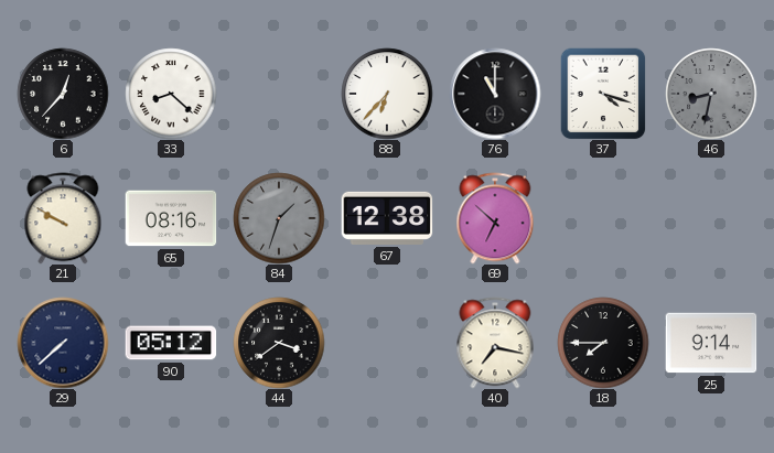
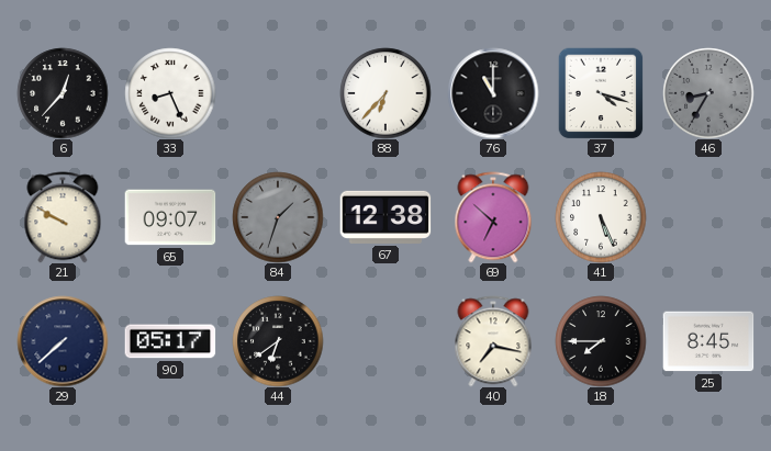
33: 8:22 -> 8:26 (170, 93)
46: 8:32 -> 8:35 (708, 93)
65: 08:16 -> 09:07 (170, 217)
41: none -> 5:26 (601, 217)
90: 05:12 -> 05:17 (170, 341)
44: 3:39 -> 6:39 (278, 341)
25: 9:14 -> 8:45 (708, 341)
